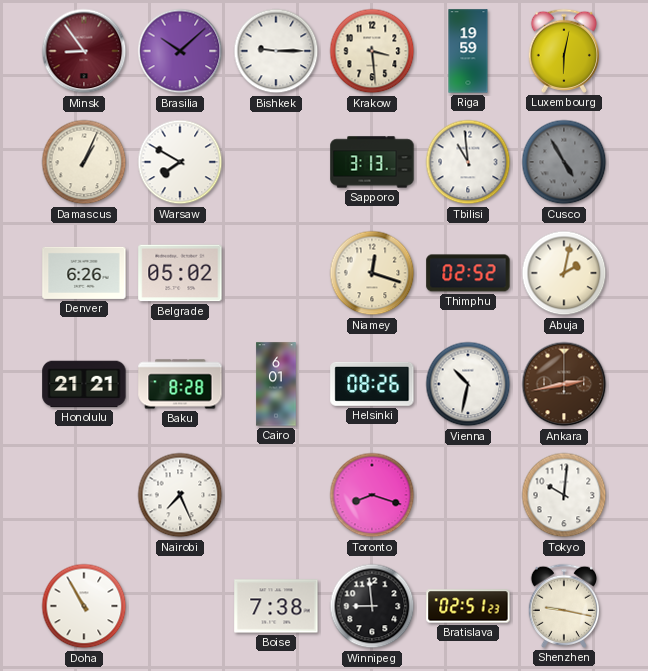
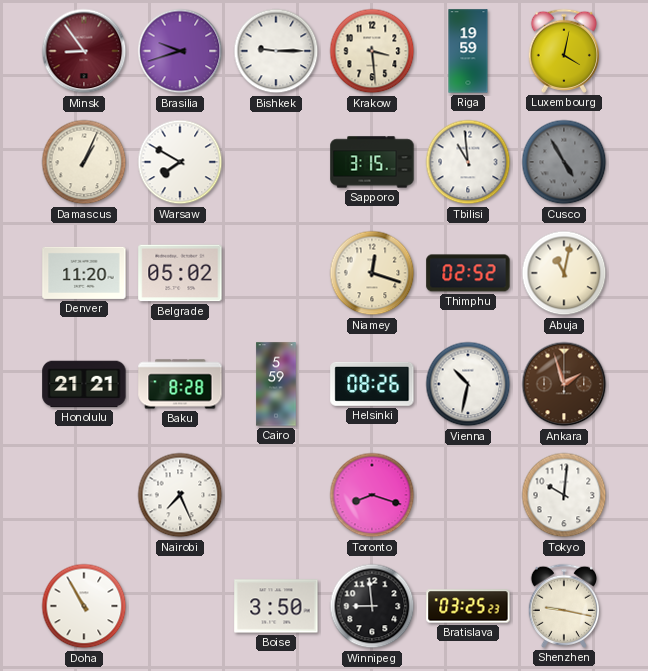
Brasilia: 10:08 -> 9:42 (180, 51)
Luxembourg: 6:02 -> 4:02 (563, 51)
Sapporo: 3:13 -> 3:15 (372, 162)
Denver: 6:26 -> 11:20 (84, 273)
Abuja: 2:02 -> 11:02 (564, 273)
Cairo: 6:01 -> 5:59 (276, 384)
Ankara: 2:43 -> 1:57 (564, 384)
Boise: 7:38 -> 3:50 (276, 606)
Bratislava: 02:51 -> 03:25 (468, 606)
